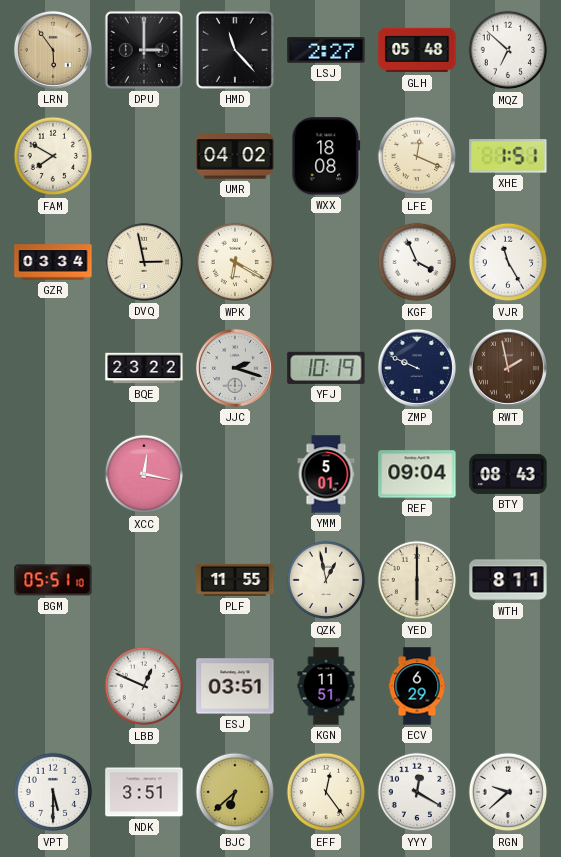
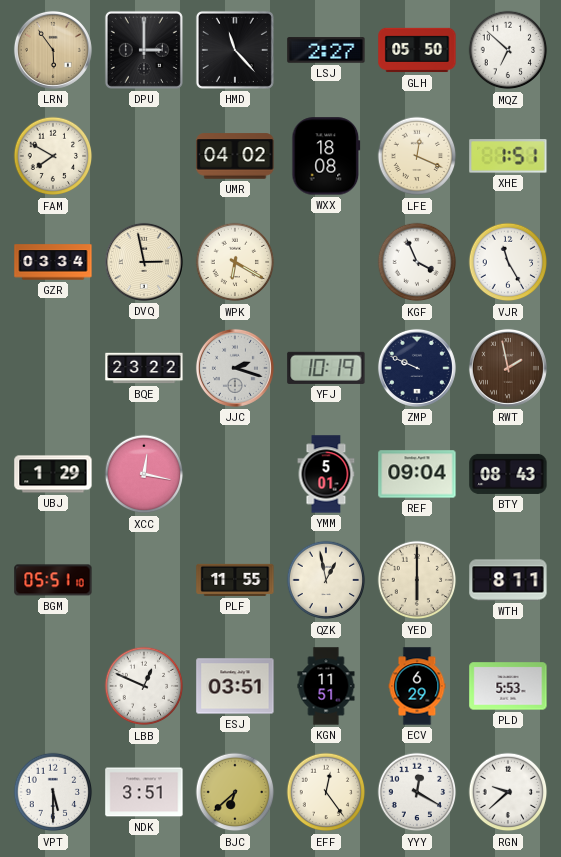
GLH: 05:48 -> 05:50 (417, 50)
UBJ: none -> 1:29 (53, 474)
PLD: none -> 5:53 (508, 686)
